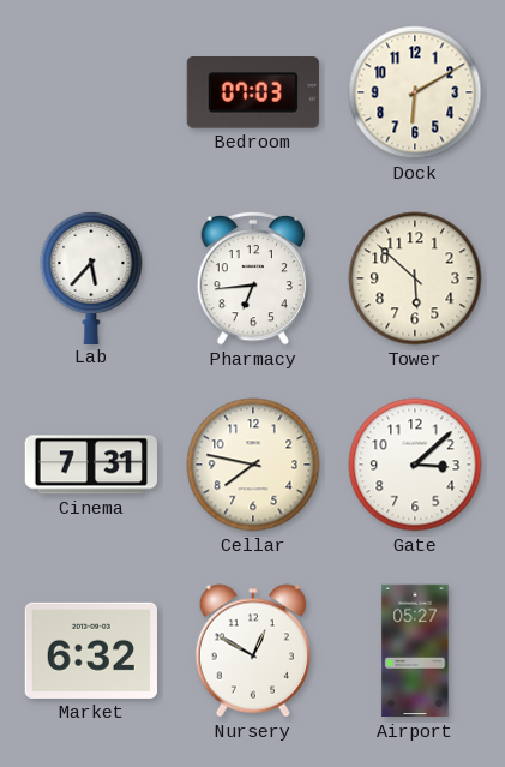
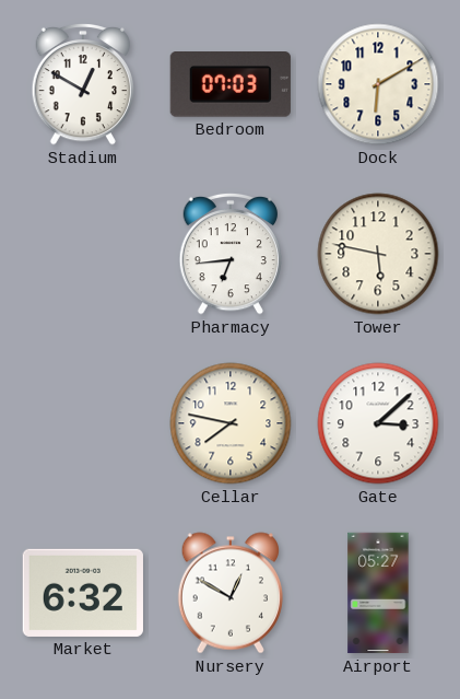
Stadium: none -> 12:50 (82, 84)
Lab: 5:37 -> none (91, 277)
Tower: 5:52 -> 5:47 (378, 254)
Cinema: 7:31 -> none (90, 465)
